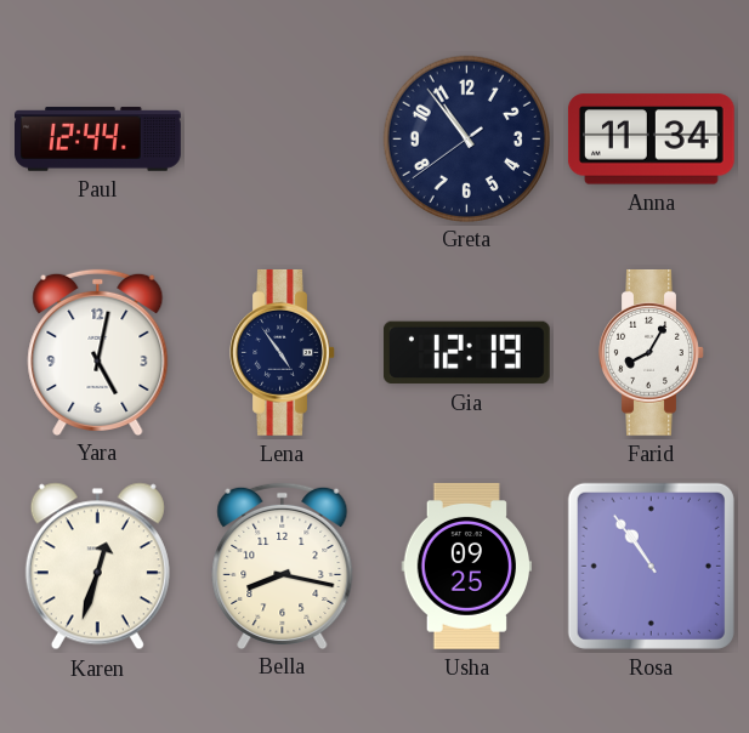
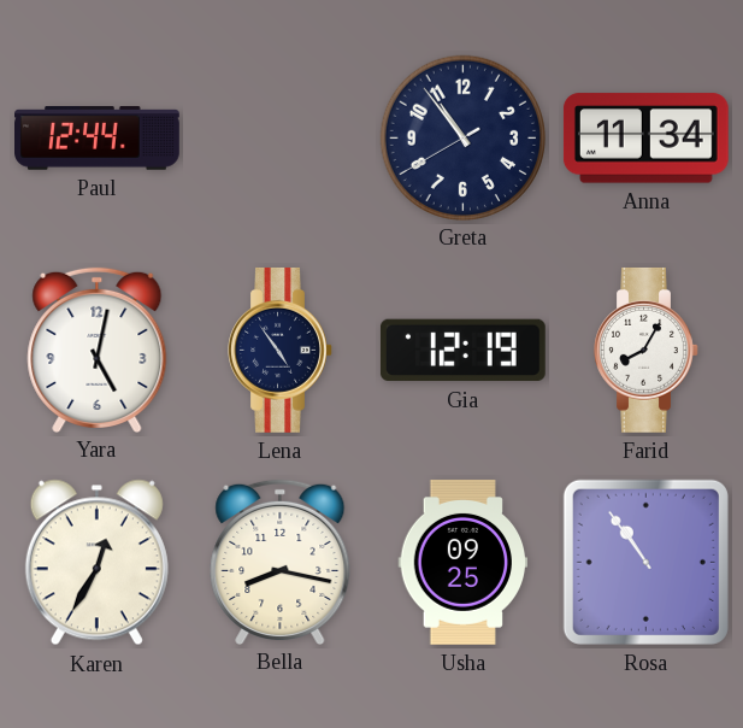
Greta: 10:53:39 -> 10:53:40 (462, 137)
Karen: 12:33 -> 12:35 (96, 563)
